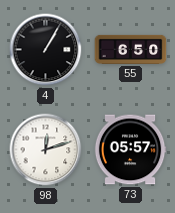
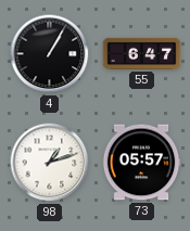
55: 6:50 -> 6:47 (142, 53)
98: 12:12 -> 1:12 (50, 163)
